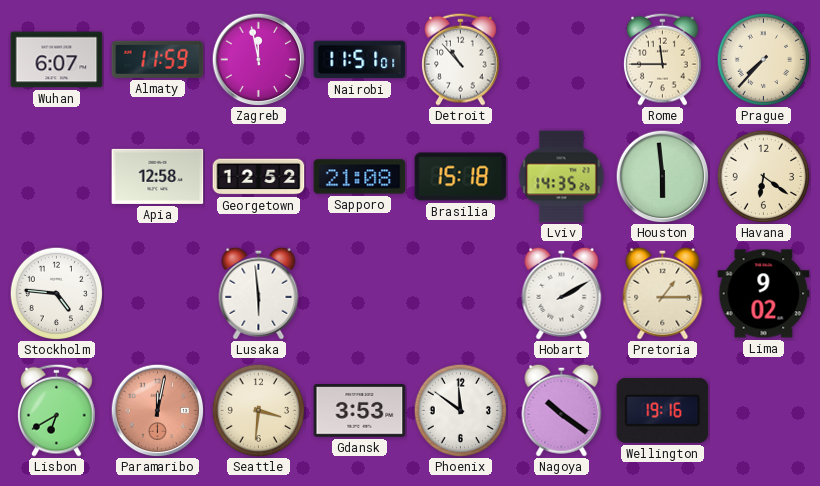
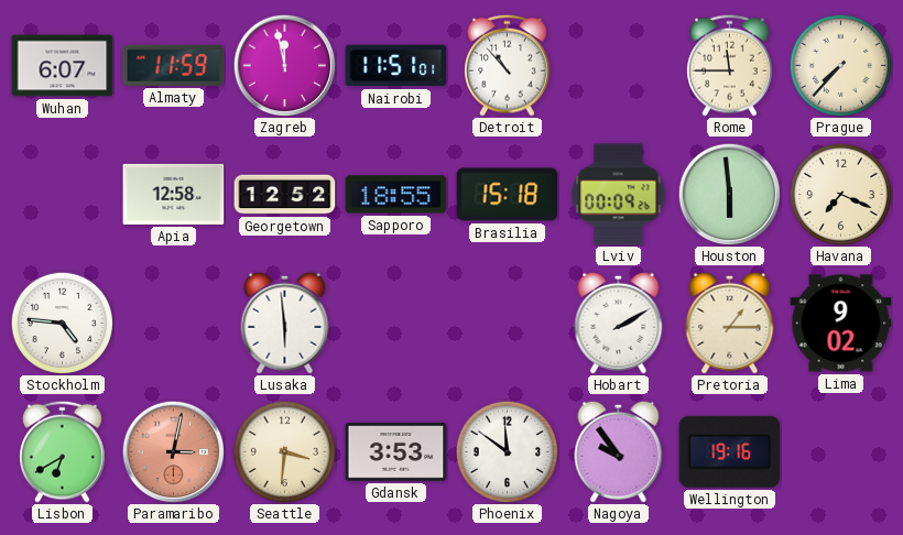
Sapporo: 21:08 -> 18:55 (396, 195)
Lviv: 14:35 -> 00:09 (619, 195)
Havana: 6:21 -> 7:19 (840, 194)
Paramaribo: 12:02 -> 3:02 (173, 451)
Nagoya: 10:21 -> 9:54 (619, 451)
